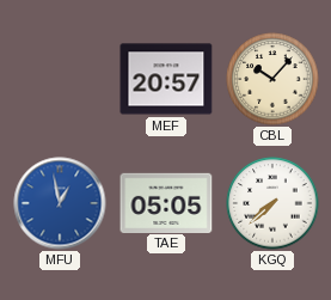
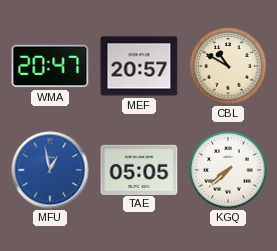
WMA: none -> 20:47 (50, 66)
CBL: 10:07 -> 10:50 (228, 66)
